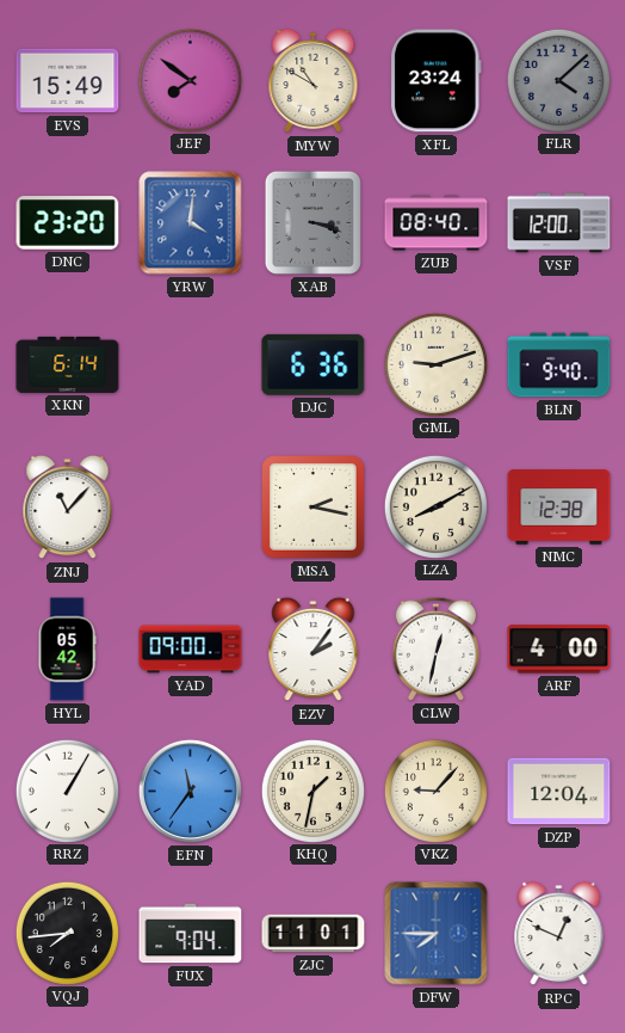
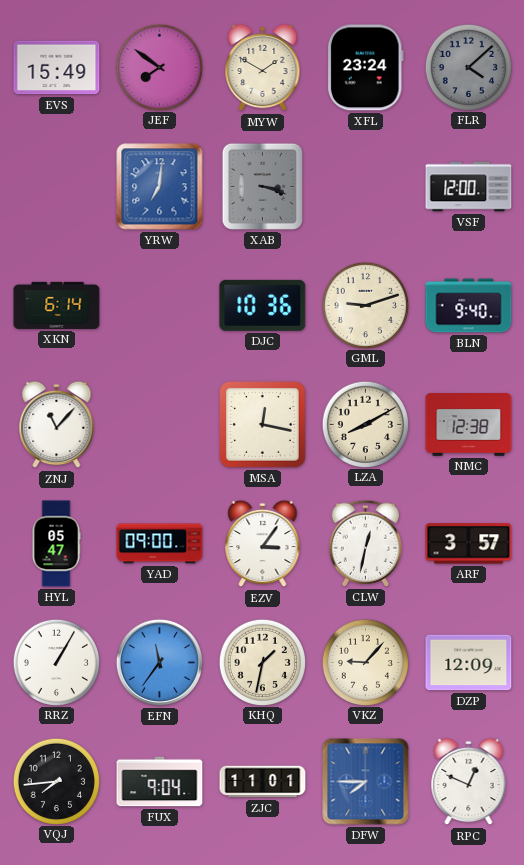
MYW: 10:50 -> 1:50 (263, 68)
DNC: 23:20 -> none (68, 223)
YRW: 4:01 -> 7:01 (160, 187)
ZUB: 08:40 -> none (437, 223)
DJC: 6:36 -> 10:36 (263, 305)
MSA: 2:17 -> 12:17 (263, 425)
HYL: 05:42 -> 05:47 (56, 544)
EZV: 2:06 -> 3:06 (263, 544)
ARF: 4:00 -> 3:57 (469, 544)
DZP: 12:04 -> 12:09 (469, 663)
